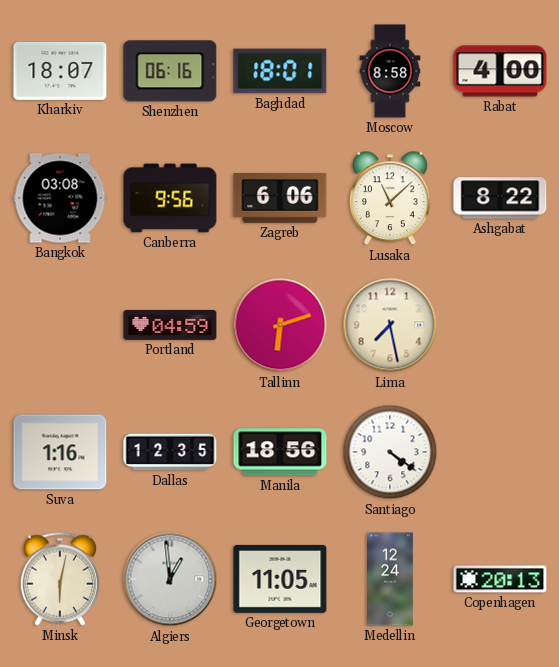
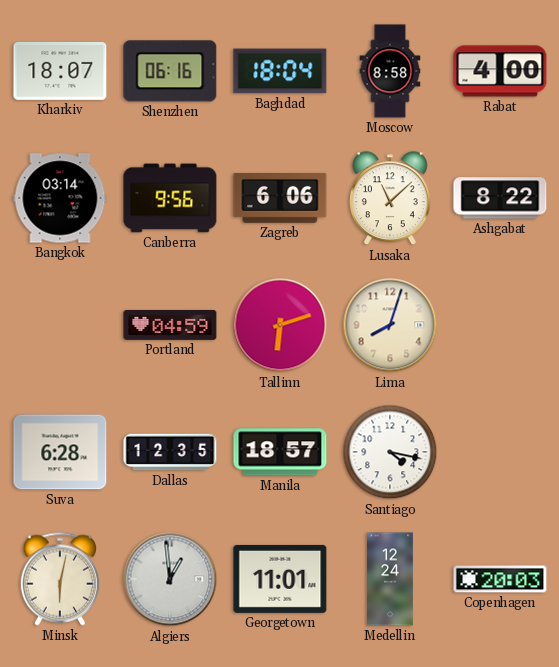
Baghdad: 18:01 -> 18:04 (280, 71)
Bangkok: 03:08 -> 03:14 (60, 198)
Lima: 7:28 -> 8:03 (390, 325)
Suva: 1:16 -> 6:28 (60, 452)
Manila: 18:56 -> 18:57 (280, 452)
Santiago: 4:21 -> 4:17 (390, 452)
Georgetown: 11:05 -> 11:01 (280, 579)
Copenhagen: 20:13 -> 20:03 (500, 579)
